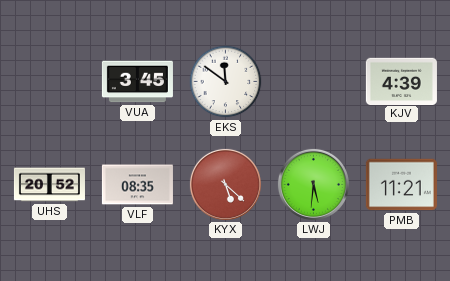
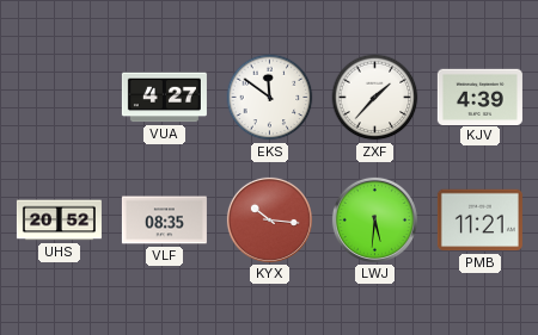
VUA: 3:45 -> 4:27 (164, 98)
ZXF: none -> 1:37 (375, 98)
KYX: 5:22 -> 10:16 (269, 219)
